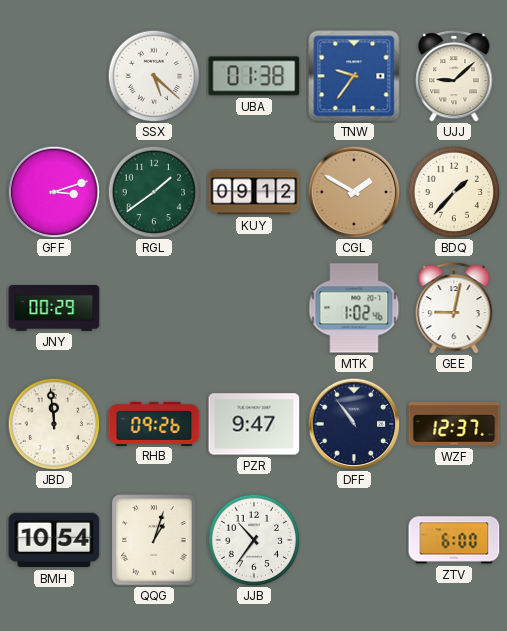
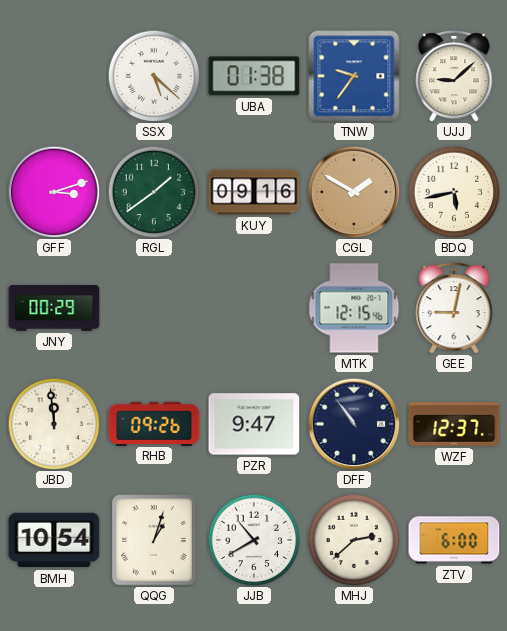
KUY: 09:12 -> 09:16 (254, 192)
BDQ: 1:37 -> 5:43 (454, 192)
MTK: 1:02 -> 12:15 (354, 308)
JJB: 10:36 -> 10:40 (254, 540)
MHJ: none -> 2:38 (354, 540)
